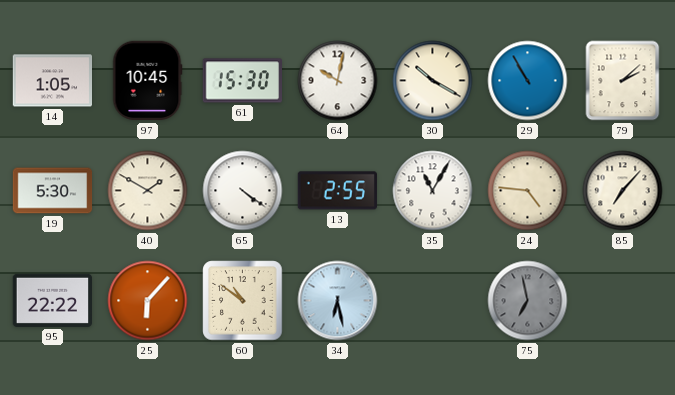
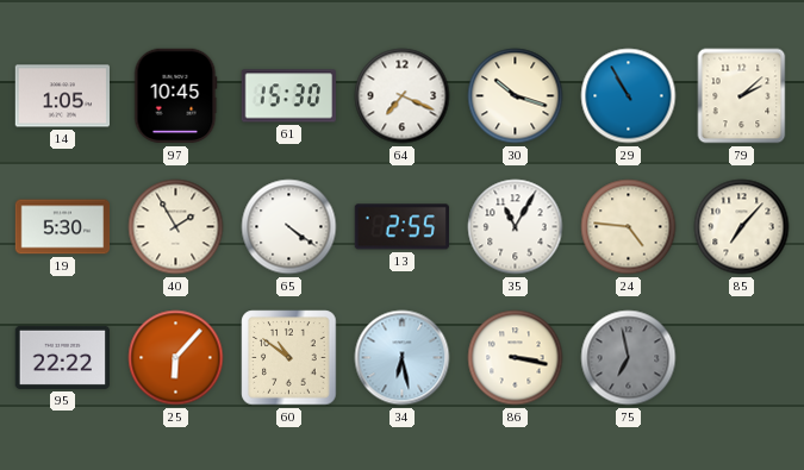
64: 10:02 -> 7:19 (403, 96)
30: 10:20 -> 10:18 (516, 96)
40: 1:50 -> 1:55 (176, 227)
86: none -> 3:17 (516, 358)
